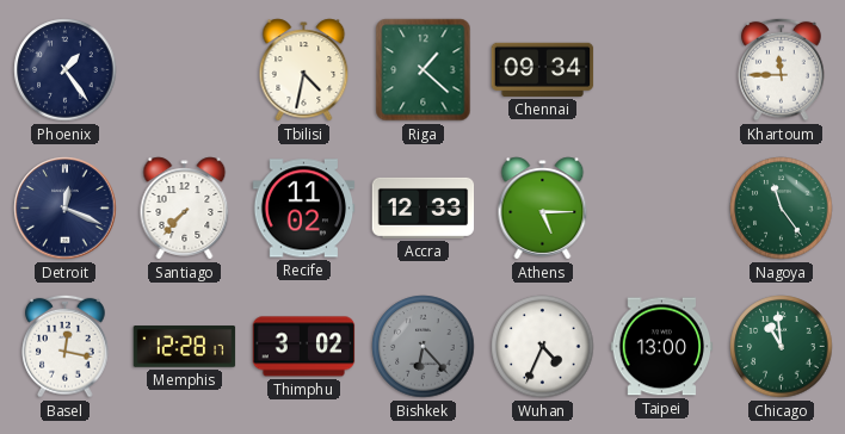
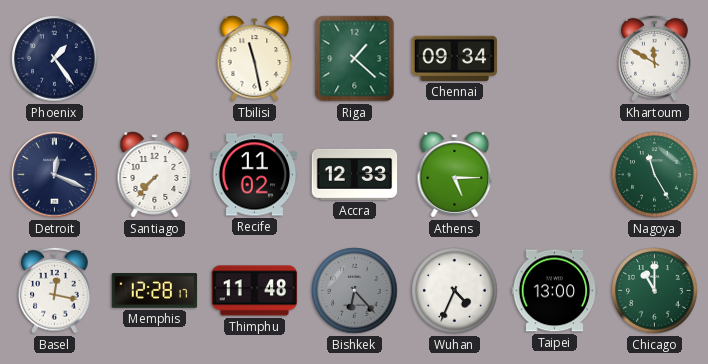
Tbilisi: 4:32 -> 11:28 (255, 59)
Khartoum: 11:45 -> 11:50 (655, 58)
Nagoya: 11:24 -> 11:25 (655, 175)
Thimphu: 3:02 -> 11:48 (255, 291)
Chicago: 10:59 -> 11:00 (655, 291)
